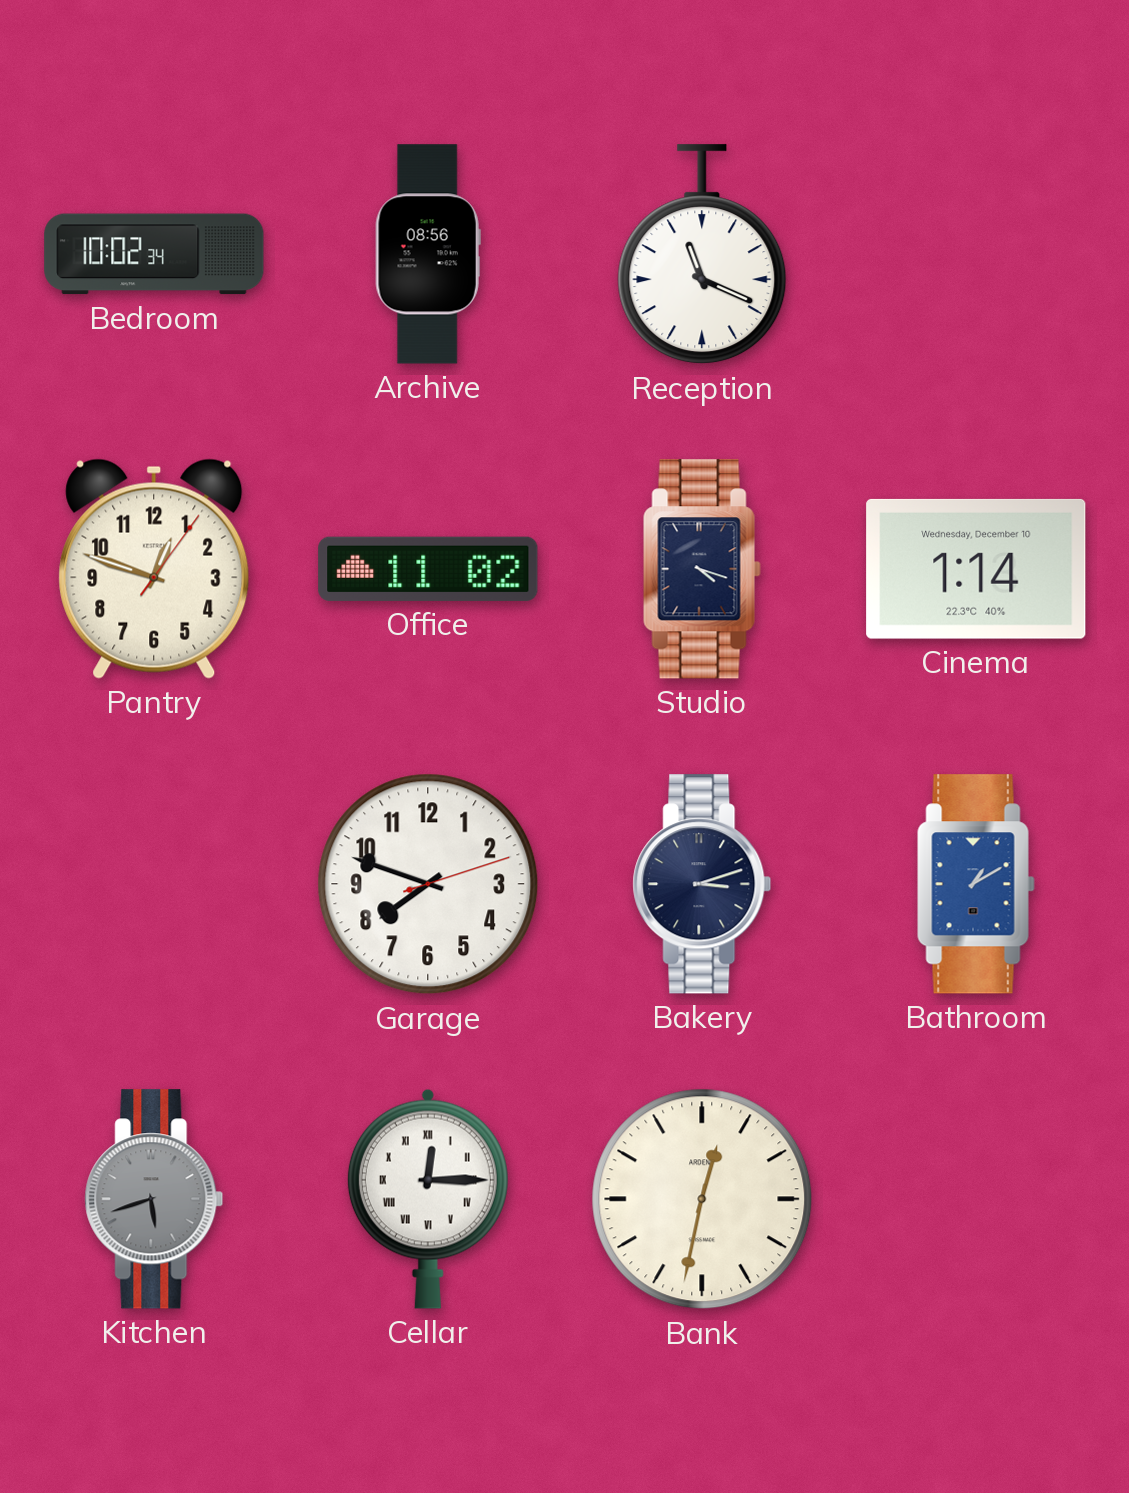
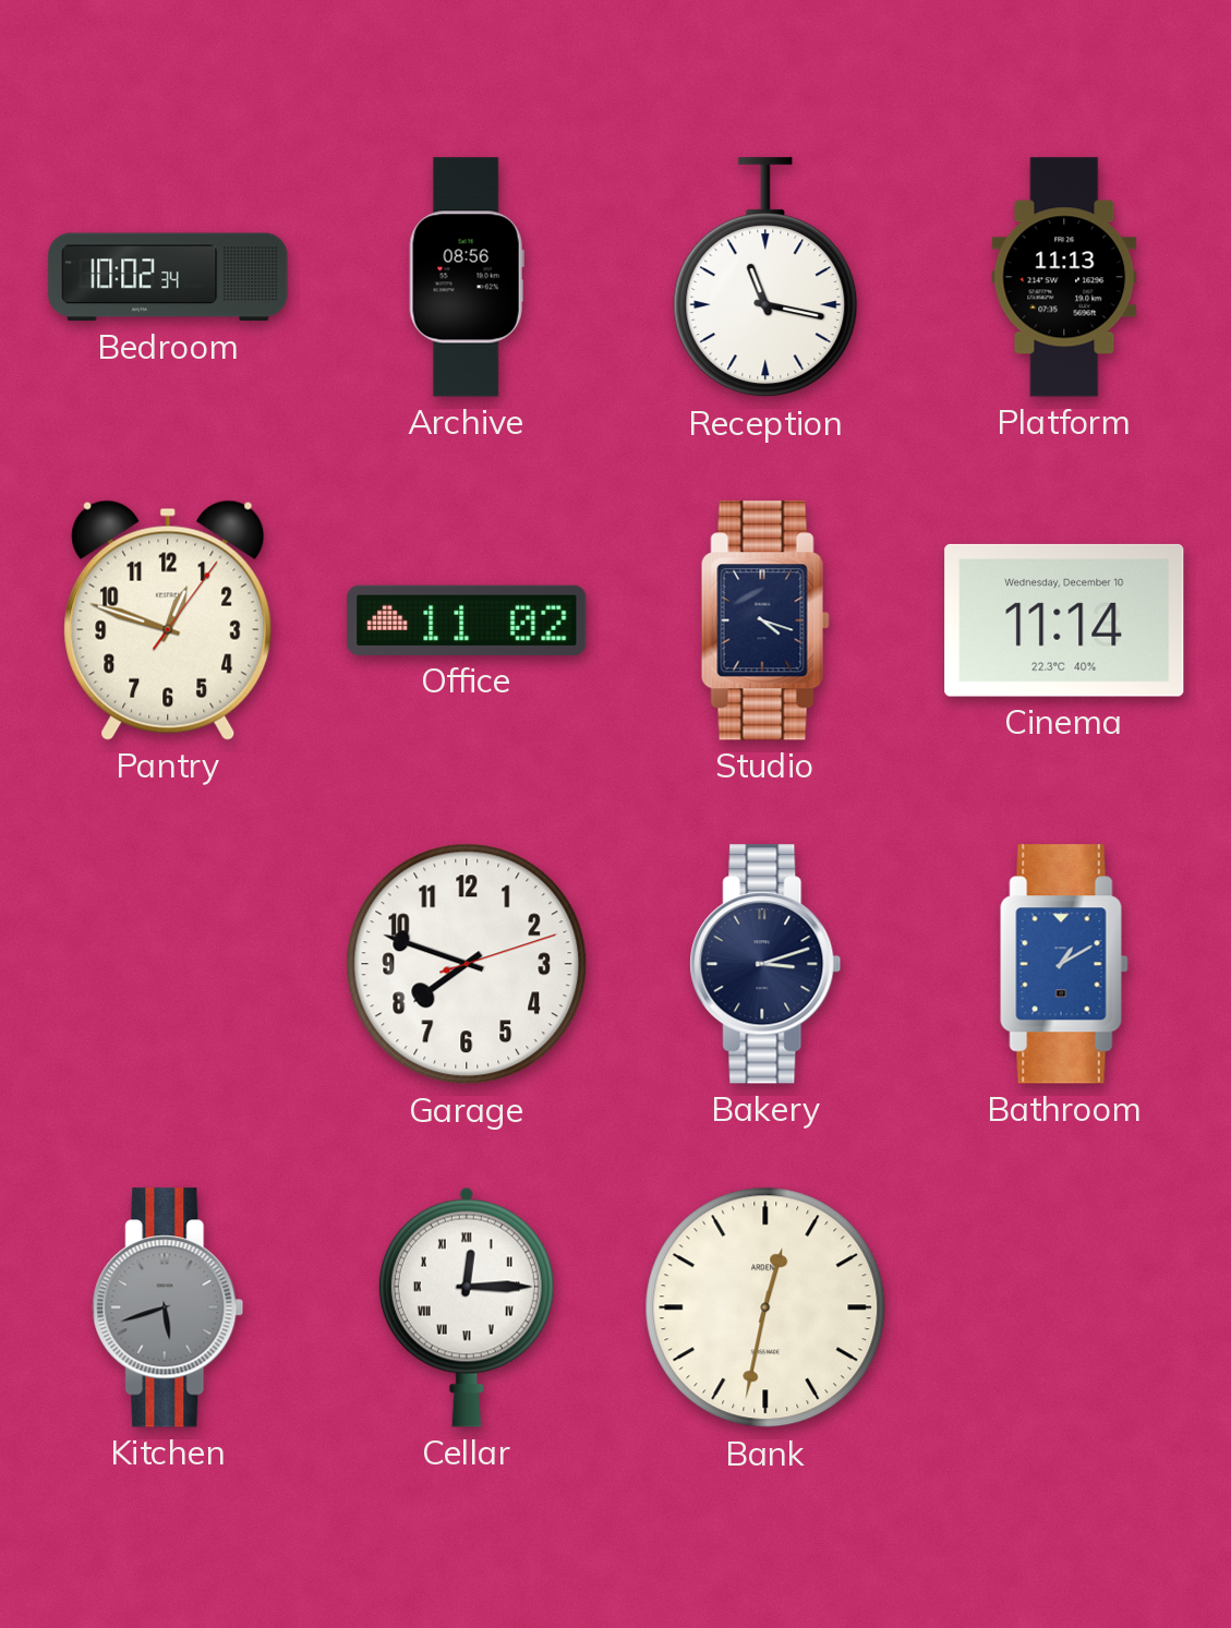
Reception: 11:19 -> 11:17 (765, 278)
Platform: none -> 11:13 (1064, 277)
Cinema: 1:14 -> 11:14 (1064, 620)
